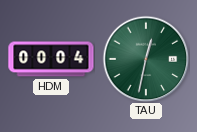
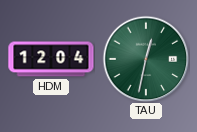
HDM: 00:04 -> 12:04 (51, 59)
